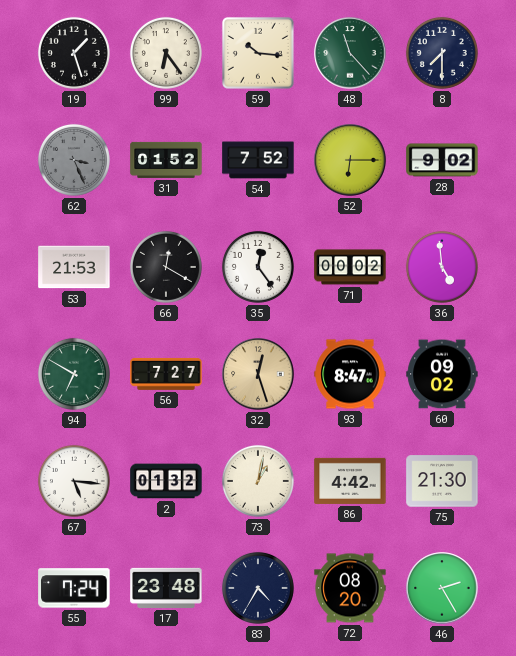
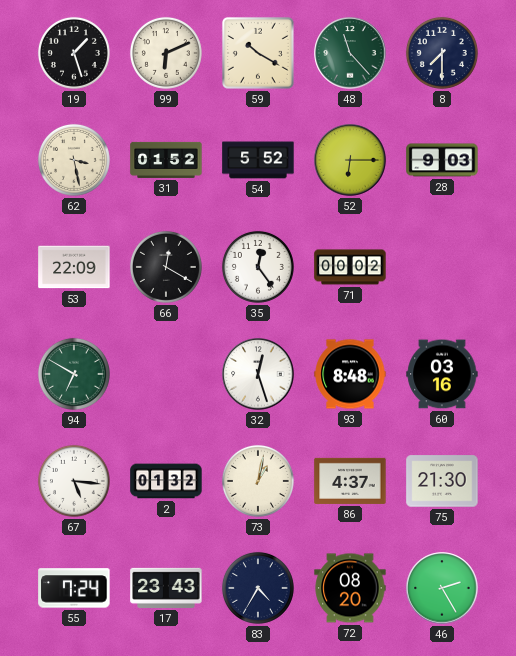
99: 6:24 -> 6:11 (166, 53)
59: 10:16 -> 10:20 (258, 53)
62: 3:26 -> 3:28 (74, 160)
62 dial: grey -> cream (74, 160)
54: 7:52 -> 5:52 (258, 160)
28: 9:02 -> 9:03 (442, 160)
53: 21:53 -> 22:09 (74, 267)
36: 4:59 -> none (442, 267)
56: 7:27 -> none (166, 374)
32 dial: champagne -> white (258, 374)
93: 8:47 -> 8:48 (350, 374)
60: 09:02 -> 03:16 (442, 374)
86: 4:42 -> 4:37 (350, 481)
17: 23:48 -> 23:43 (166, 588)
